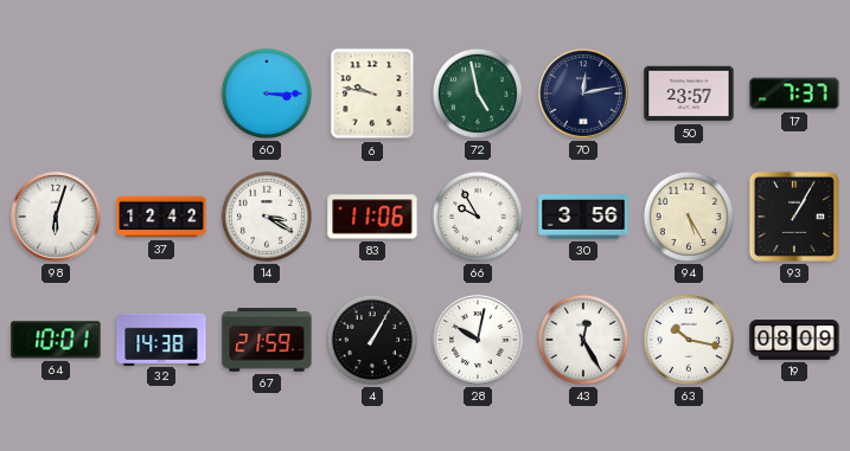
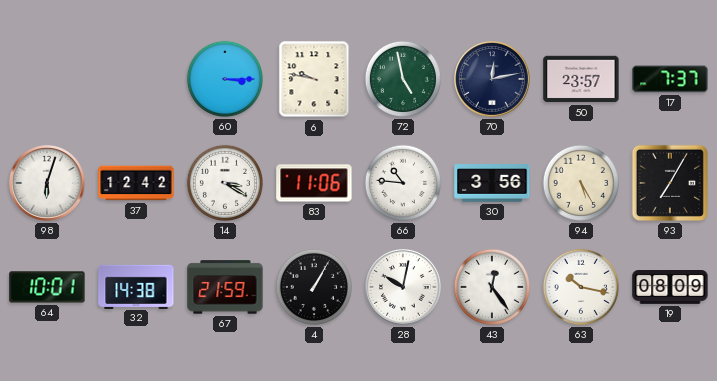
66: 9:55 -> 10:46 (403, 183)
93: 1:05 -> 7:05 (670, 183)
43: 12:25 -> 12:24 (492, 287)
